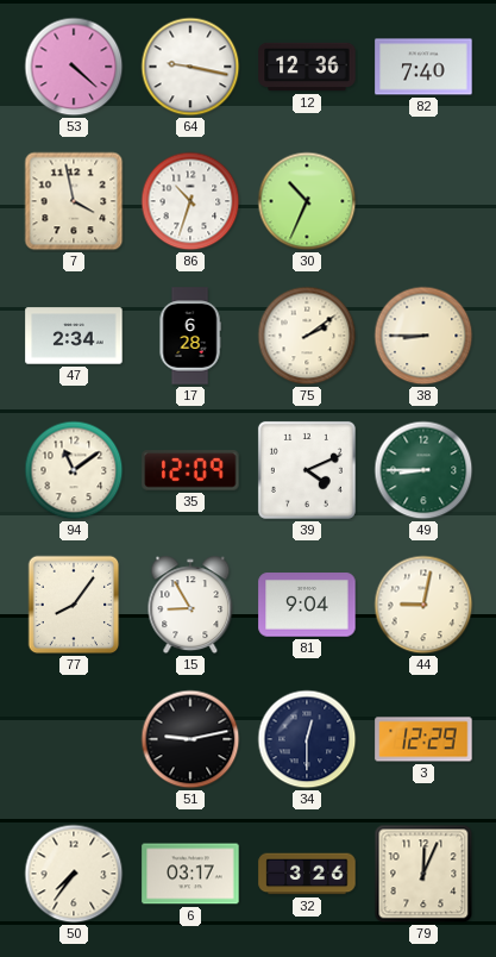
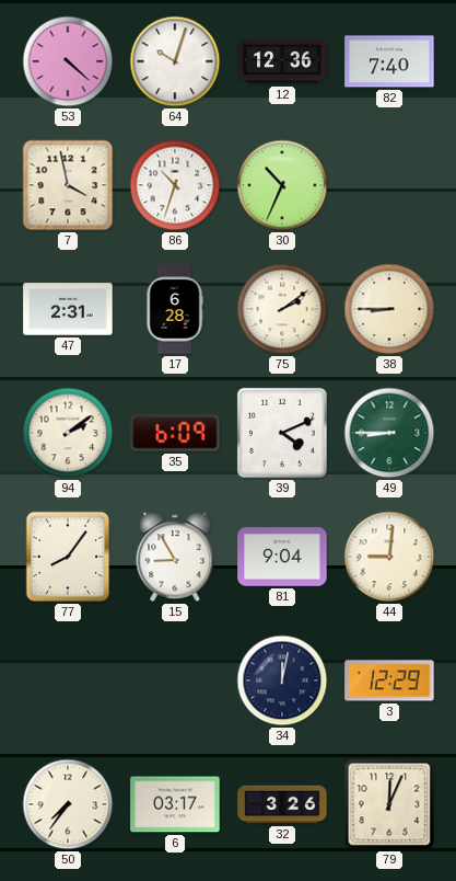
64: 9:17 -> 10:03 (175, 61)
47: 2:34 -> 2:31 (68, 309)
94: 11:09 -> 2:09 (68, 433)
35: 12:09 -> 6:09 (175, 433)
44: 9:02 -> 9:01 (389, 557)
51: 9:13 -> none (190, 739)
34: 12:30 -> 12:02 (282, 680)
